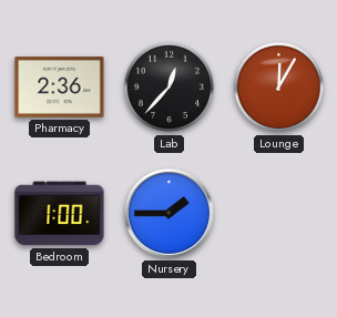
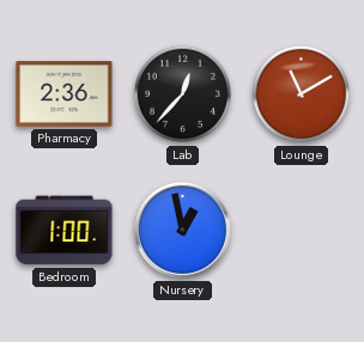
Lounge: 12:05 -> 11:10 (302, 94)
Nursery: 1:45 -> 12:58 (182, 230)
